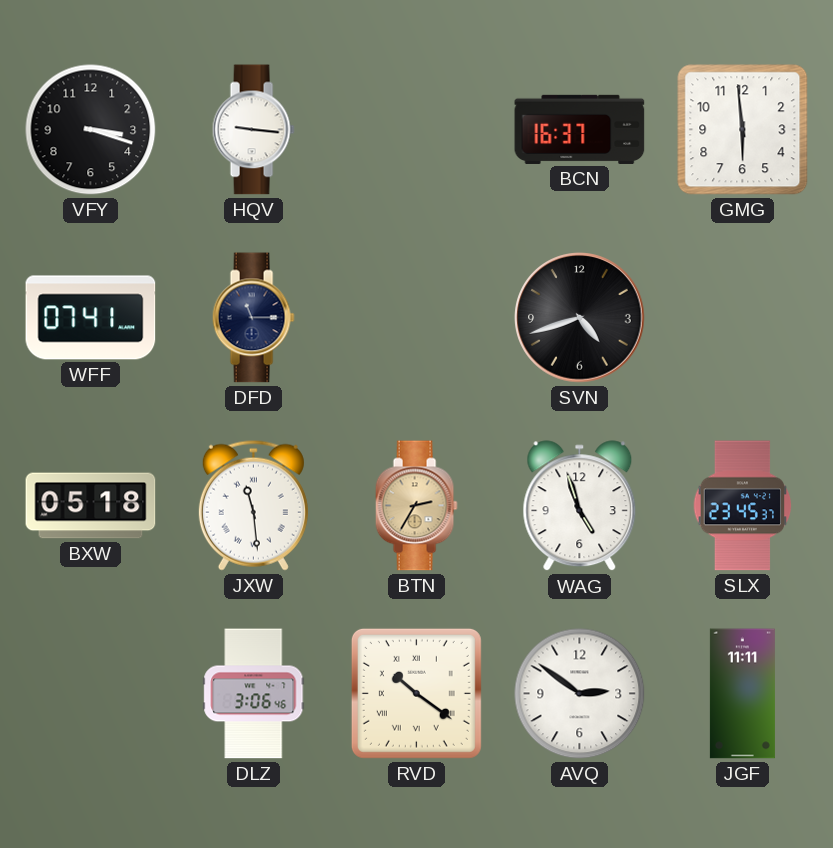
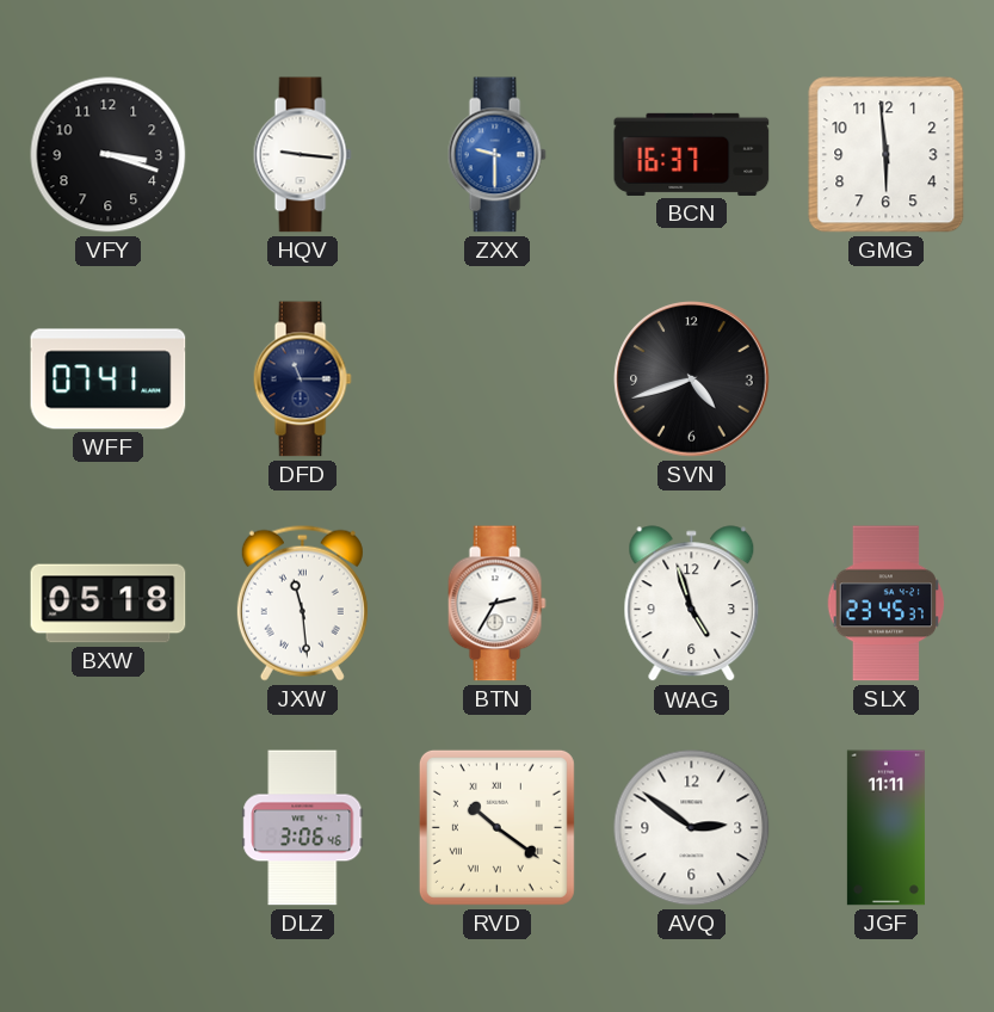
ZXX: none -> 9:30 (496, 155)
BTN dial: champagne -> white (496, 604)
